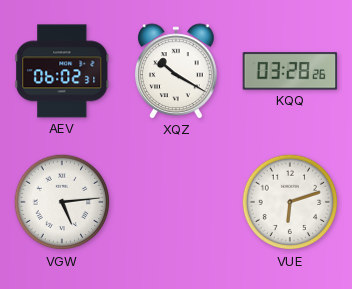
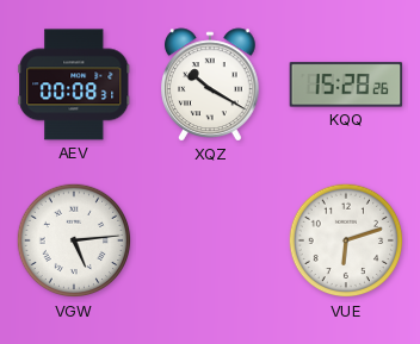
AEV: 06:02 -> 00:08 (74, 85)
KQQ: 03:28 -> 15:28 (346, 85)
